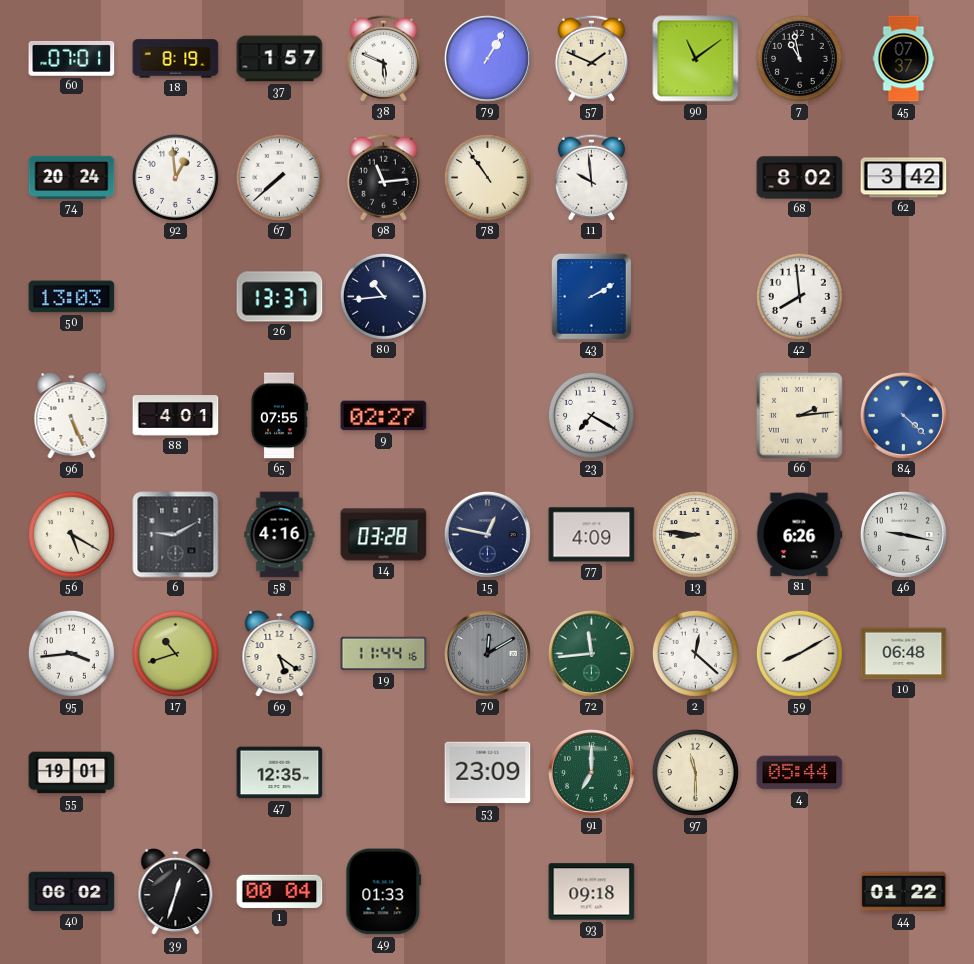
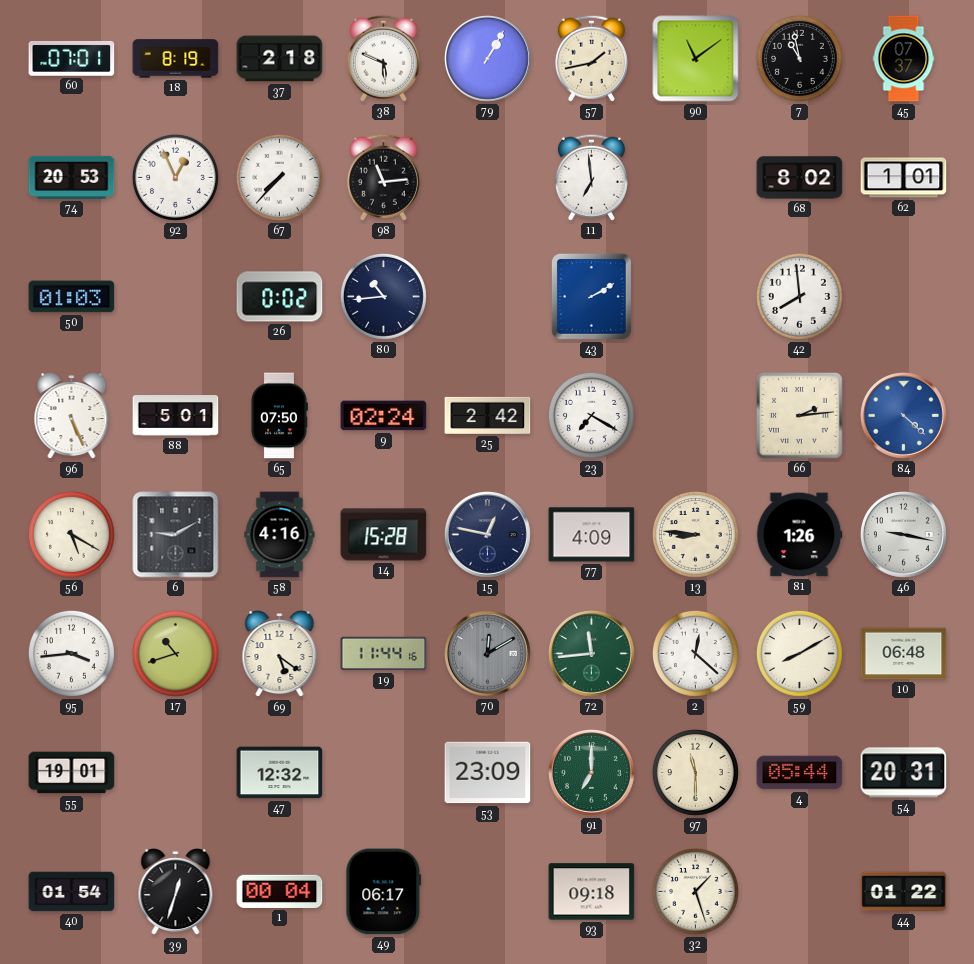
37: 1:57 -> 2:18 (280, 59)
57: 1:49 -> 1:43 (591, 58)
74: 20:24 -> 20:53 (72, 177)
92: 12:59 -> 12:56 (175, 177)
67: 7:38 -> 7:37 (279, 177)
78: 10:54 -> none (487, 177)
11: 9:59 -> 6:59 (591, 177)
62: 3:42 -> 1:01 (904, 178)
50: 13:03 -> 01:03 (72, 297)
26: 13:37 -> 0:02 (280, 297)
88: 4:01 -> 5:01 (176, 416)
65: 07:55 -> 07:50 (280, 416)
9: 02:27 -> 02:24 (384, 416)
25: none -> 2:42 (488, 415)
14: 03:28 -> 15:28 (384, 535)
81: 6:26 -> 1:26 (799, 535)
47: 12:35 -> 12:32 (280, 773)
54: none -> 20:31 (904, 773)
40: 06:02 -> 01:54 (72, 892)
49: 01:33 -> 06:17 (384, 892)
32: none -> 1:27 (695, 891)
